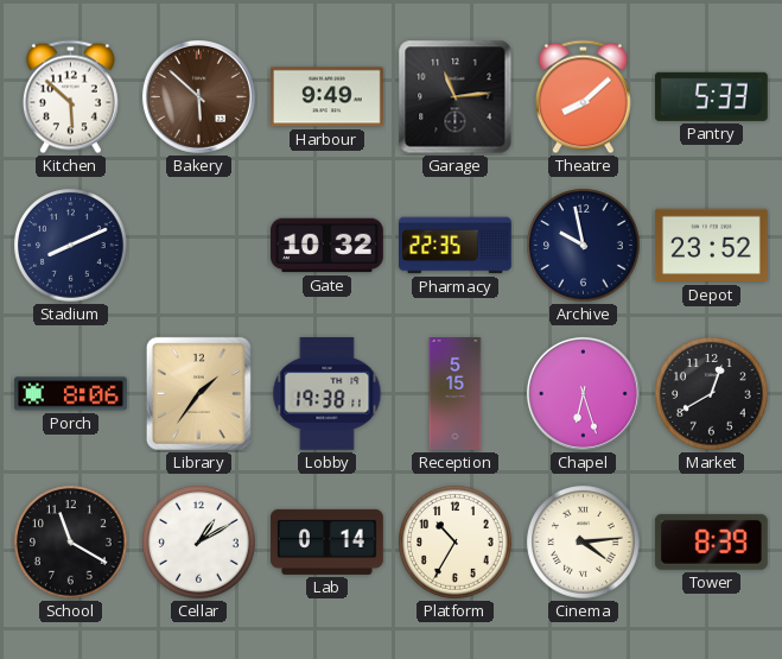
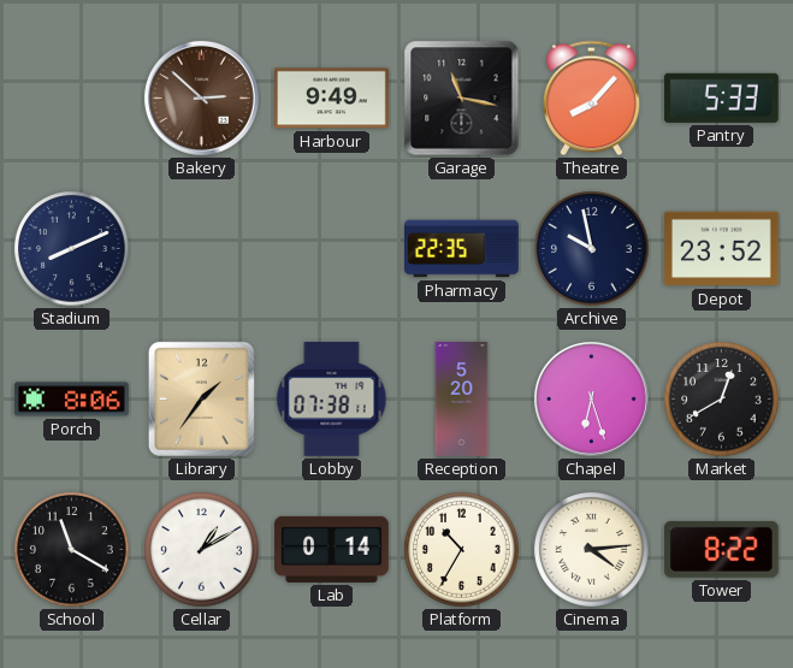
Kitchen: 5:52 -> none (70, 97)
Bakery: 5:52 -> 2:52 (201, 97)
Garage: 11:14 -> 11:17 (462, 99)
Theatre: 8:08 -> 8:07 (591, 99)
Gate: 10:32 -> none (326, 246)
Lobby: 19:38 -> 07:38 (332, 398)
Reception: 5:15 -> 5:20 (462, 400)
Tower: 8:39 -> 8:22 (721, 549)
